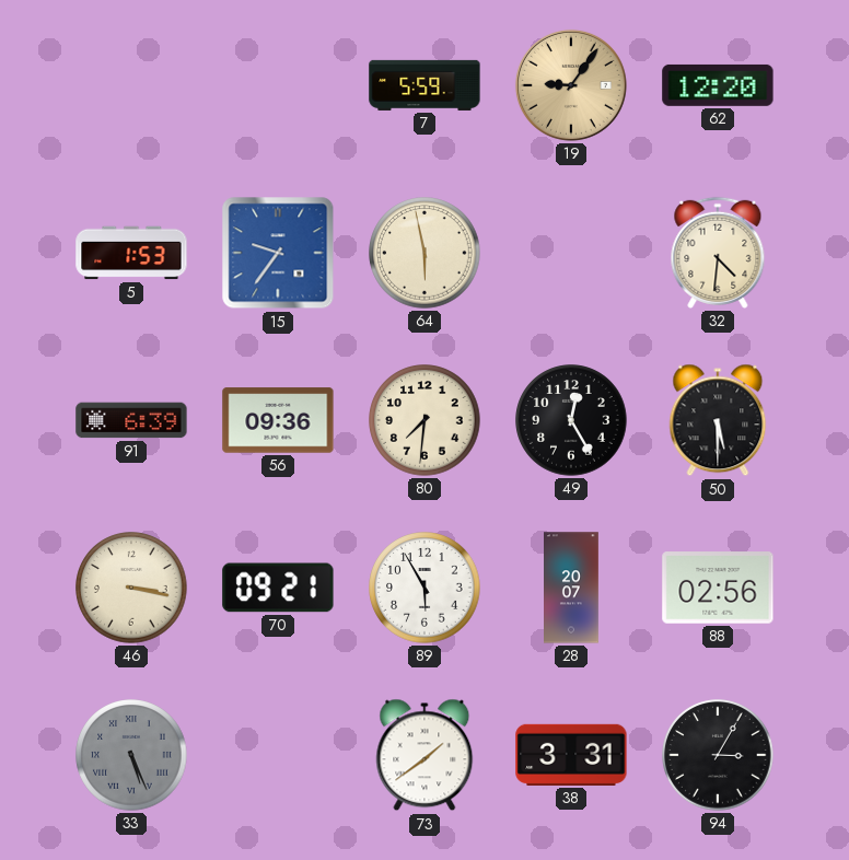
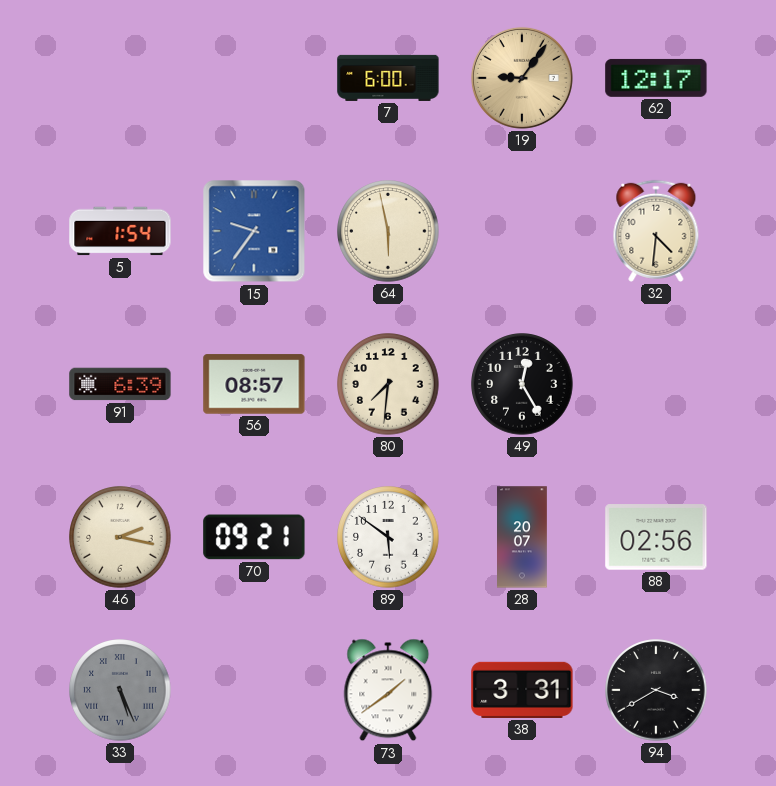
7: 5:59 -> 6:00 (388, 78)
62: 12:20 -> 12:17 (656, 78)
5: 1:53 -> 1:54 (120, 231)
56: 09:36 -> 08:57 (254, 384)
50: 5:30 -> none (718, 420)
46: 3:17 -> 2:17 (120, 537)
89: 5:55 -> 5:51 (388, 537)
94: 3:05 -> 3:40 (656, 690)
